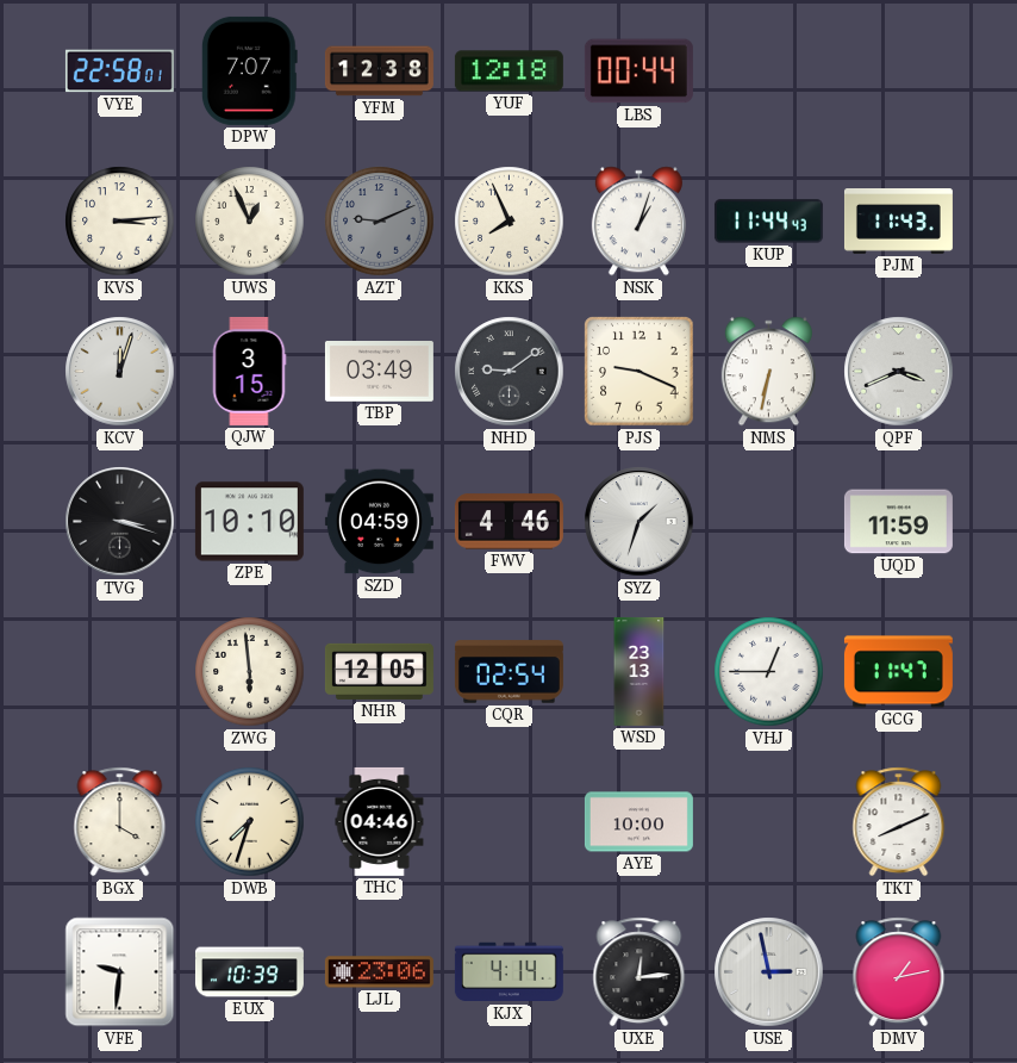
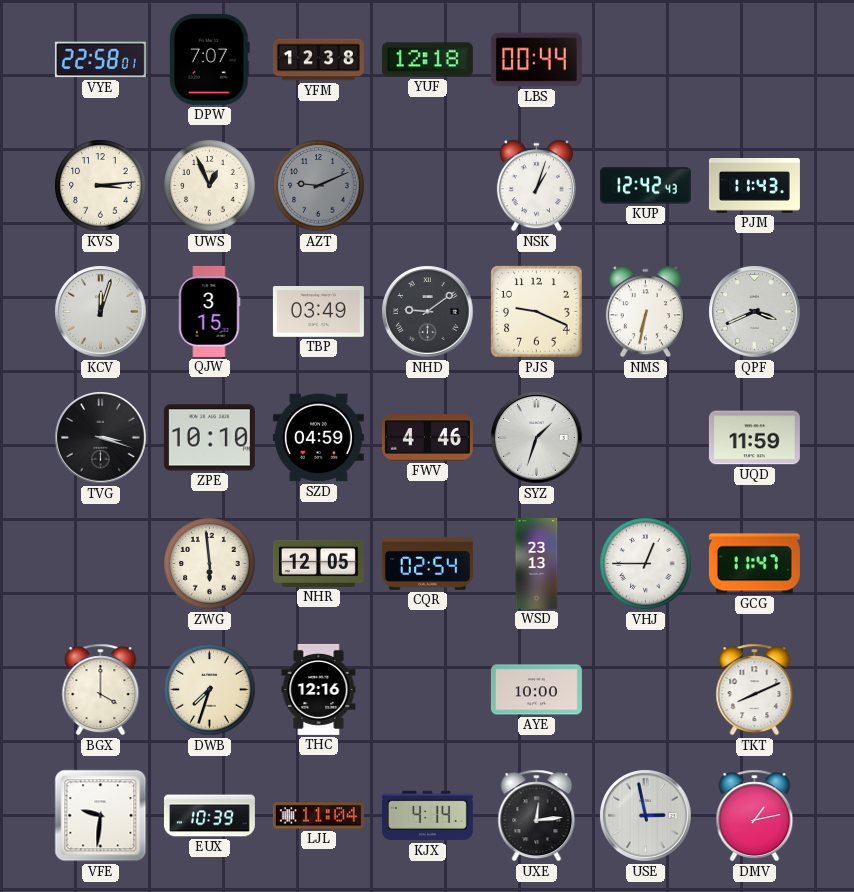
KKS: 7:56 -> none (510, 222)
KUP: 11:44 -> 12:42 (645, 186)
THC: 04:46 -> 12:16 (319, 689)
LJL: 23:06 -> 11:04 (318, 816)
